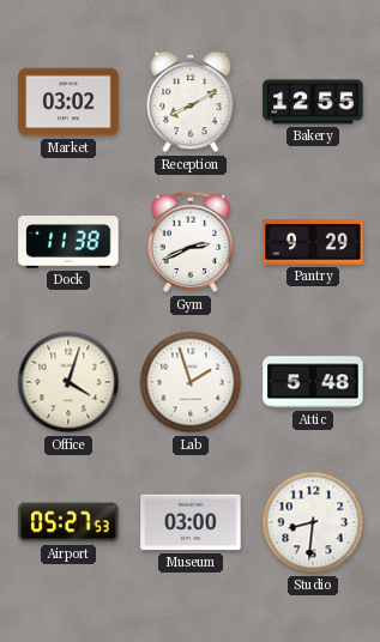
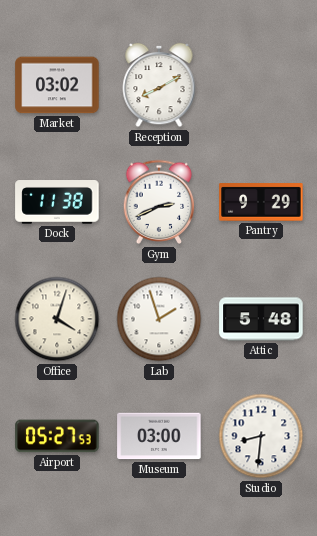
Bakery: 12:55 -> none (313, 102)
